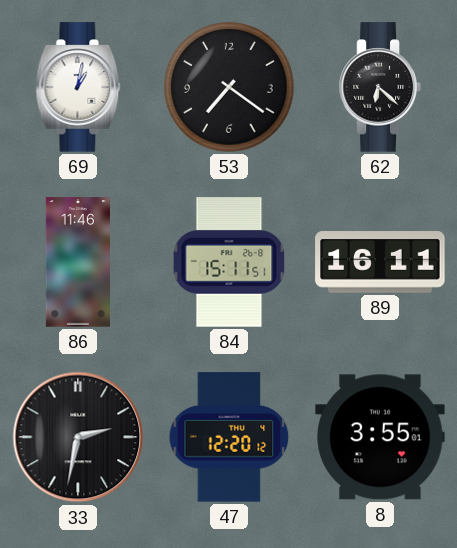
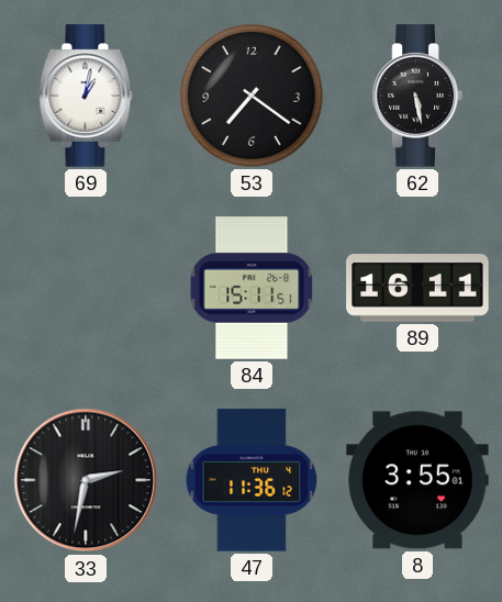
62: 6:22 -> 5:28 (417, 96)
86: 11:46 -> none (78, 262)
47: 12:20 -> 11:36 (252, 480)
